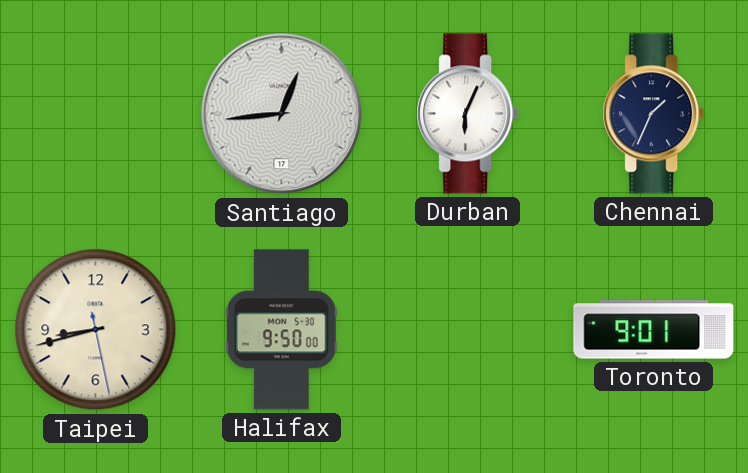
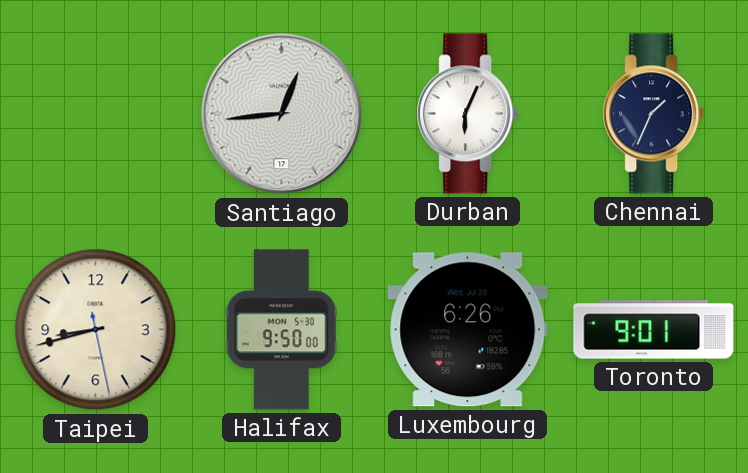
Luxembourg: none -> 6:26 (468, 330)
